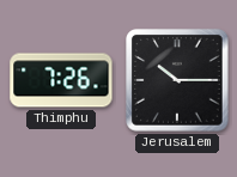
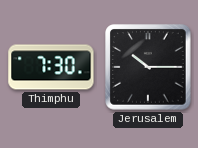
Thimphu: 7:26 -> 7:30 (51, 67)
